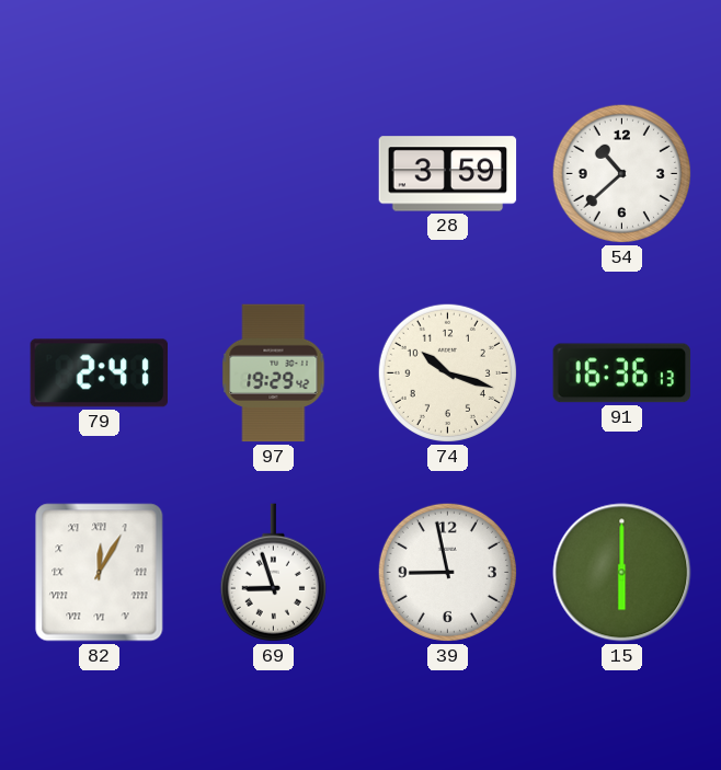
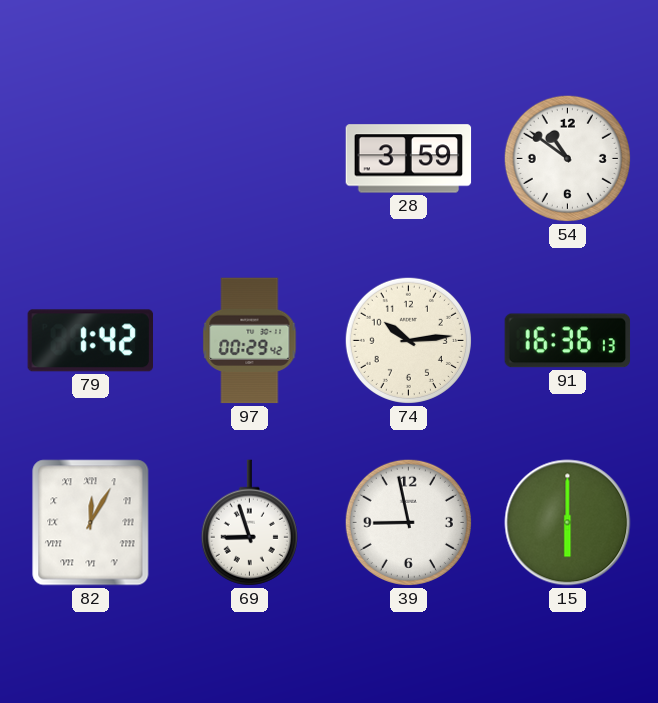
54: 10:38 -> 10:51 (567, 158)
79: 2:41 -> 1:42 (90, 341)
97: 19:29 -> 00:29 (250, 341)
74: 10:18 -> 10:14 (408, 340)
